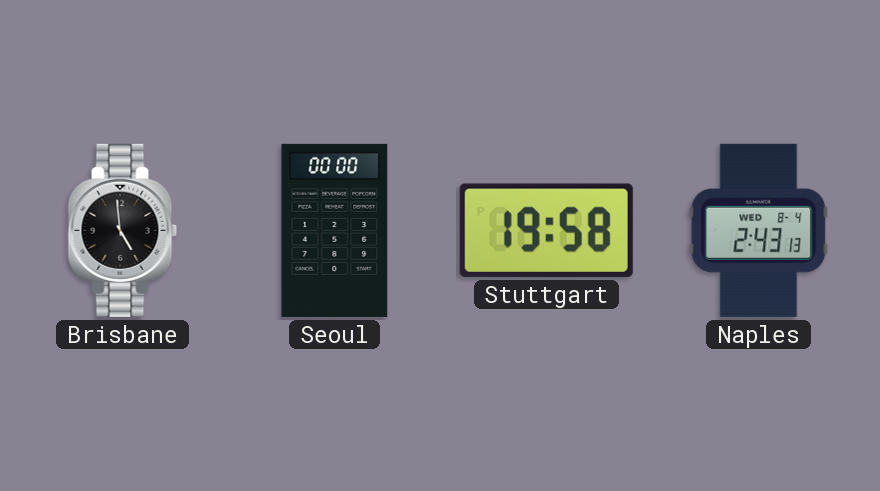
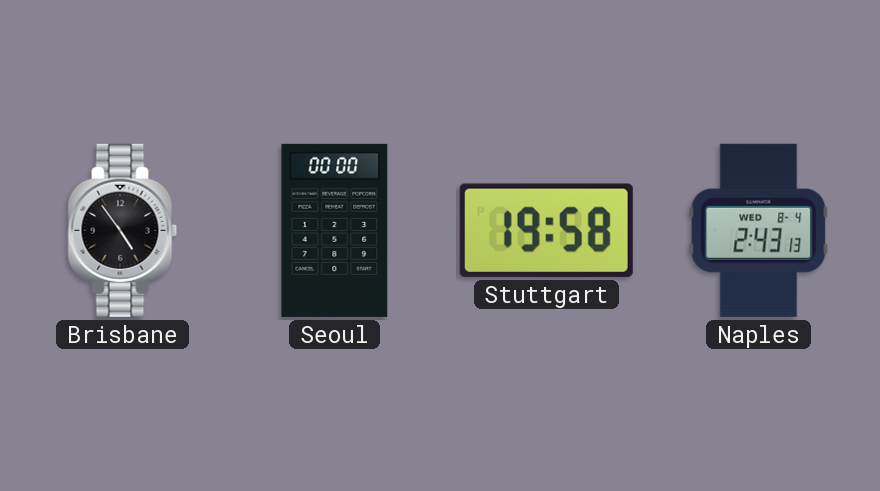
Brisbane: 4:59 -> 4:54 (123, 230)
